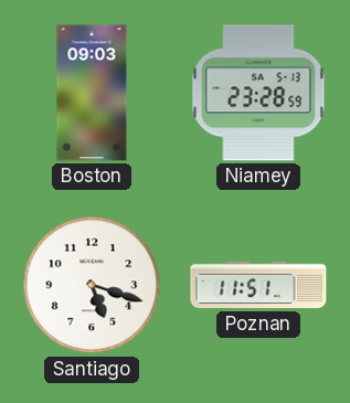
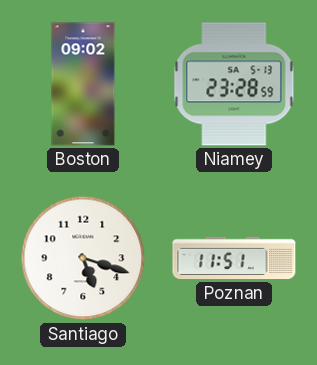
Boston: 09:03 -> 09:02 (83, 84)
